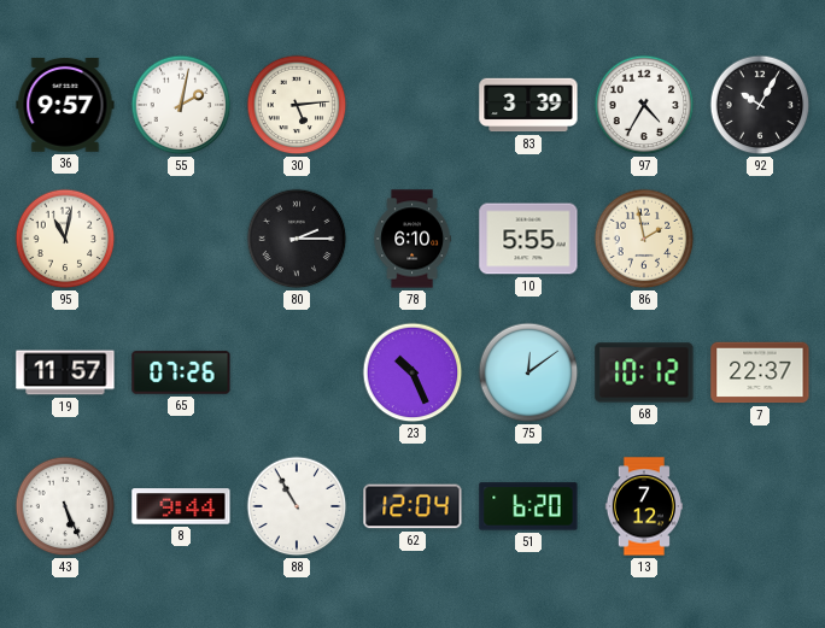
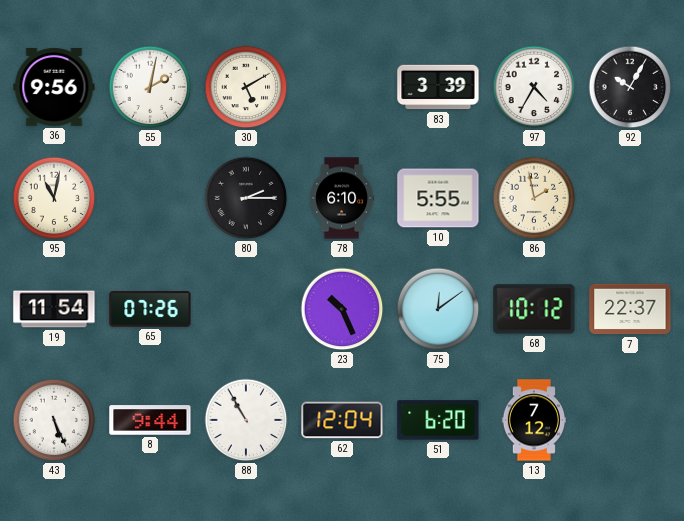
36: 9:57 -> 9:56 (54, 87)
30: 5:14 -> 5:10 (246, 87)
19: 11:57 -> 11:54 (54, 309)
